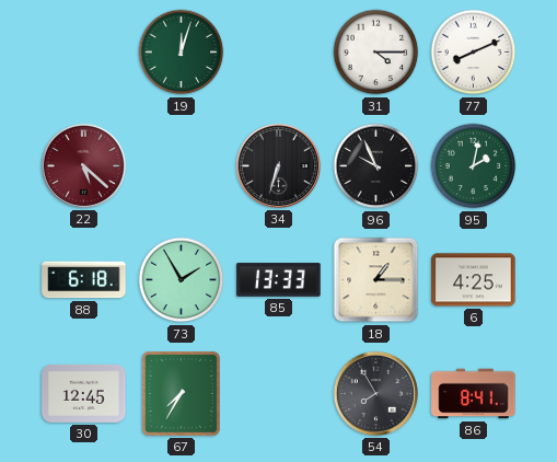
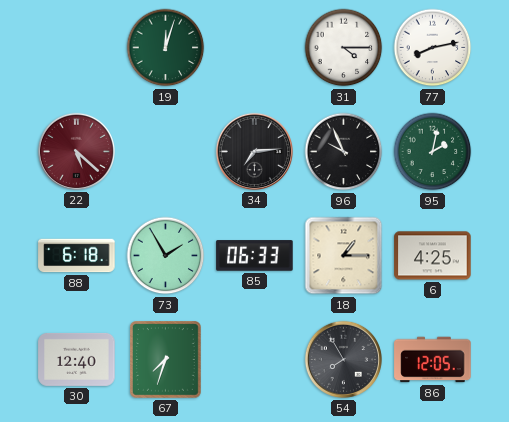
77: 8:11 -> 8:13 (433, 48)
34: 6:33 -> 7:14 (254, 151)
85: 13:33 -> 06:33 (255, 256)
30: 12:45 -> 12:40 (77, 359)
67: 7:35 -> 7:33 (166, 360)
86: 8:41 -> 12:05 (433, 360)
